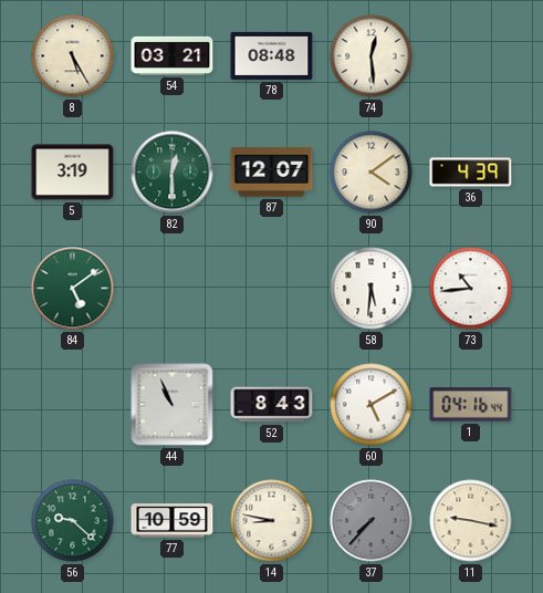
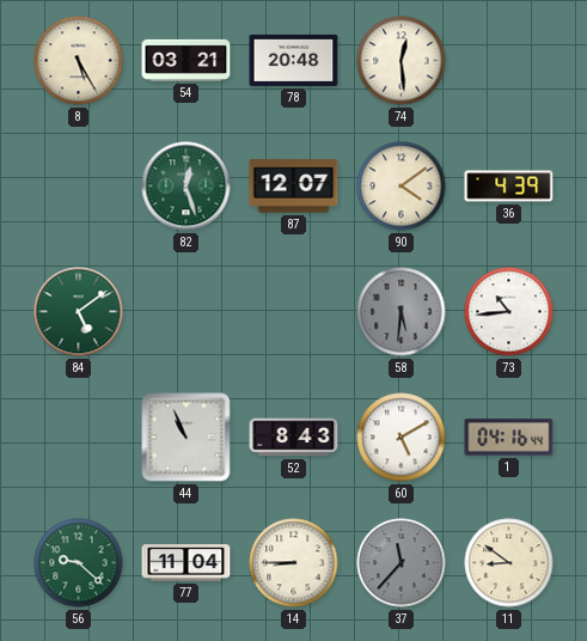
78: 08:48 -> 20:48 (294, 60)
5: 3:19 -> none (73, 173)
82: 12:30 -> 12:27 (187, 187)
58 dial: white -> grey (402, 312)
77: 10:59 -> 11:04 (187, 563)
14: 8:47 -> 8:45 (294, 563)
37: 7:37 -> 11:37 (402, 563)
11: 9:17 -> 8:51 (509, 563)
